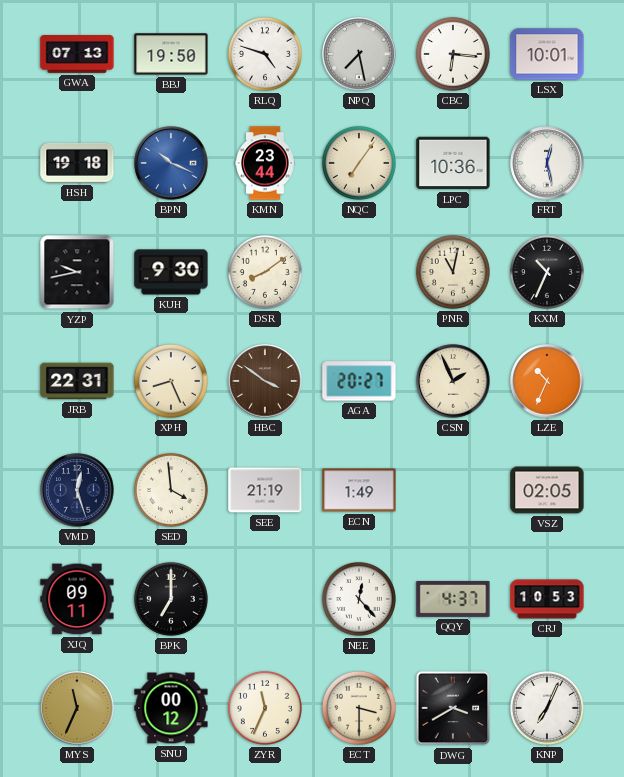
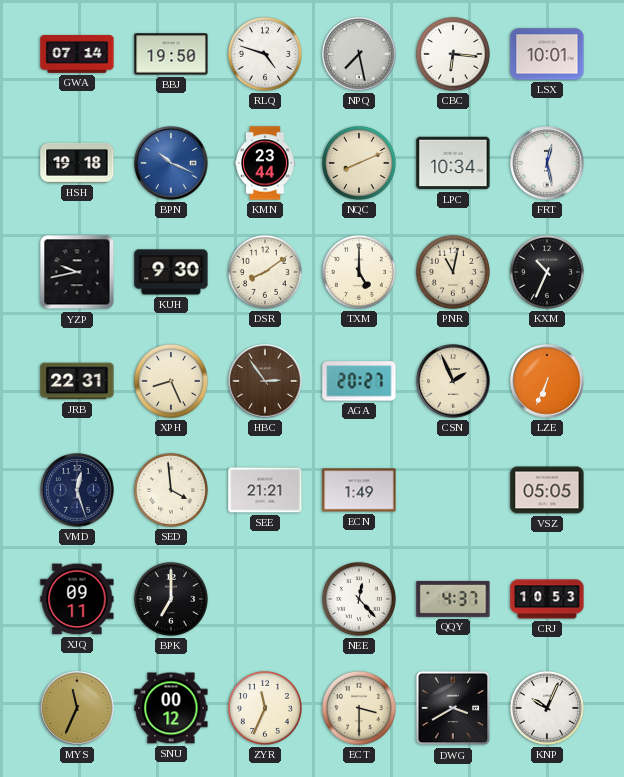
GWA: 07:13 -> 07:14 (77, 55)
NQC: 7:06 -> 8:11 (359, 163)
LPC: 10:36 -> 10:34 (453, 163)
TXM: none -> 5:00 (359, 272)
HBC: 3:51 -> 2:54 (265, 381)
LZE: 10:34 -> 6:34 (547, 381)
SEE: 21:19 -> 21:21 (265, 490)
VSZ: 02:05 -> 05:05 (547, 490)
KNP: 7:04 -> 10:04 (547, 708)
